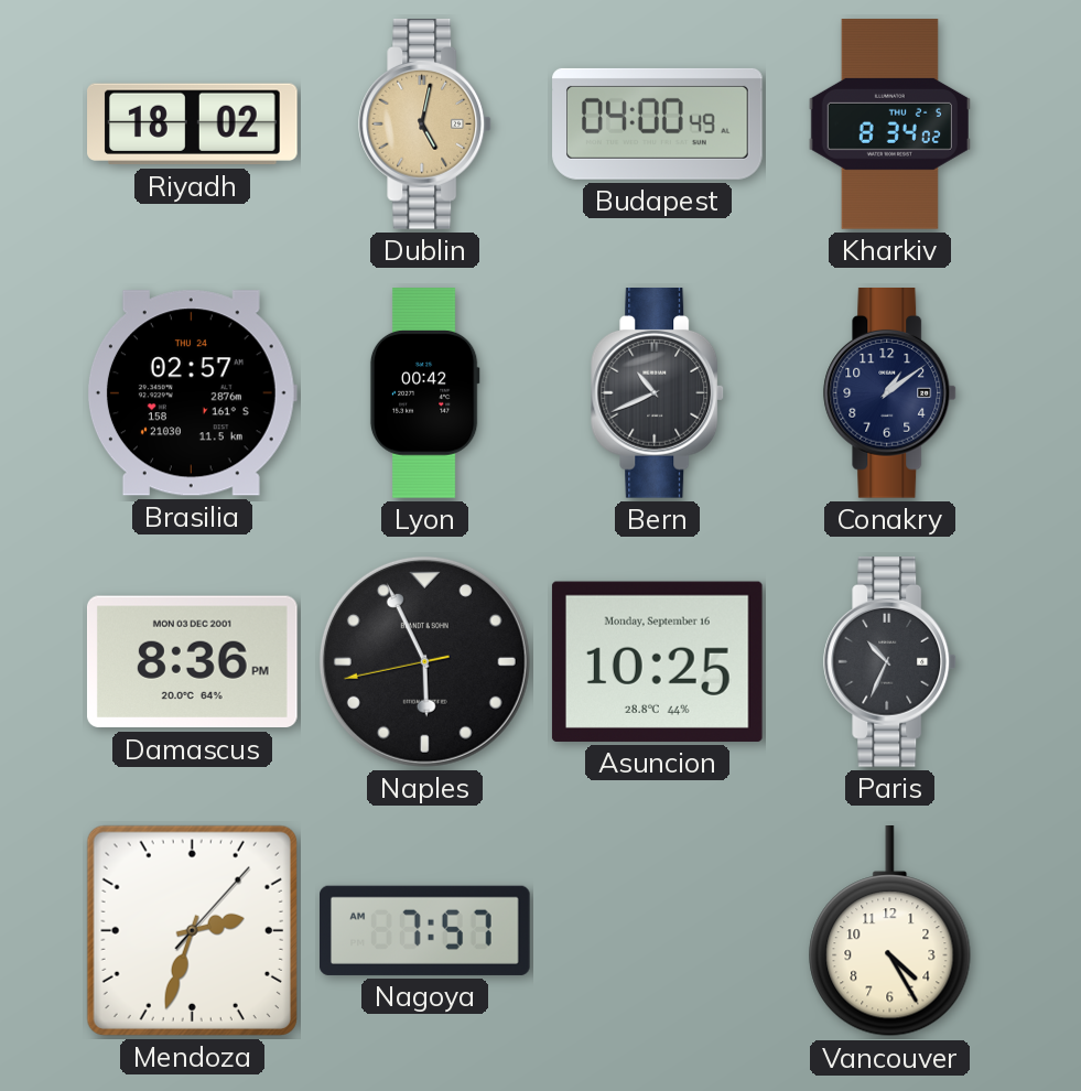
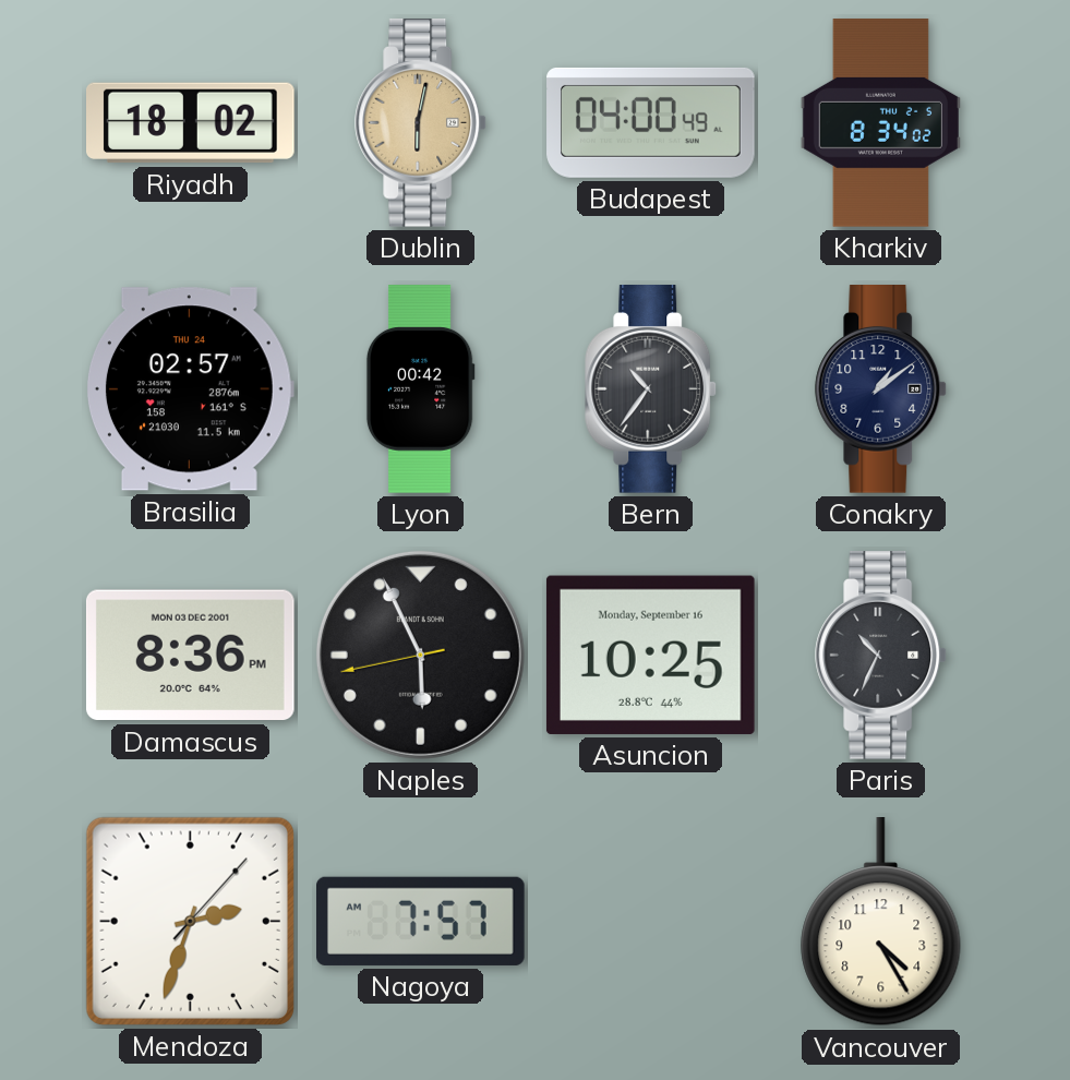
Dublin: 5:02 -> 6:02 (421, 123)
Bern: 10:41 -> 10:36 (651, 389)
